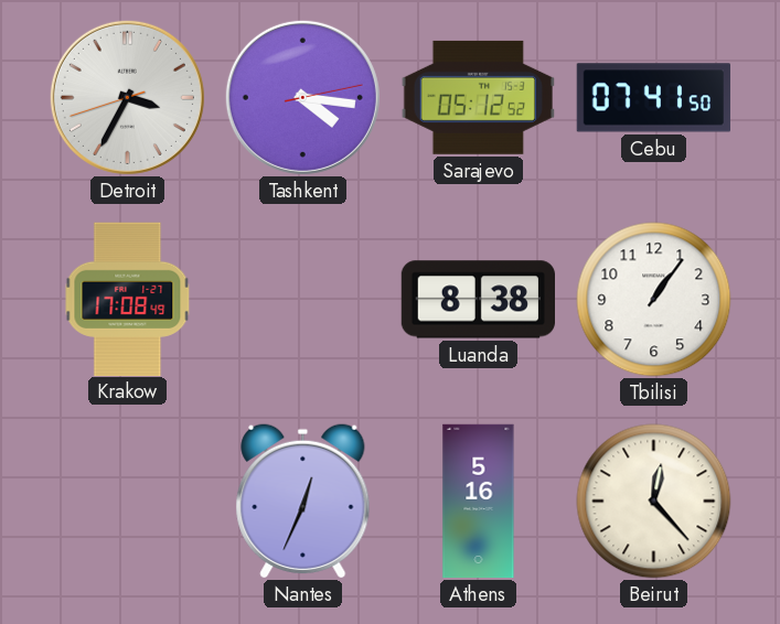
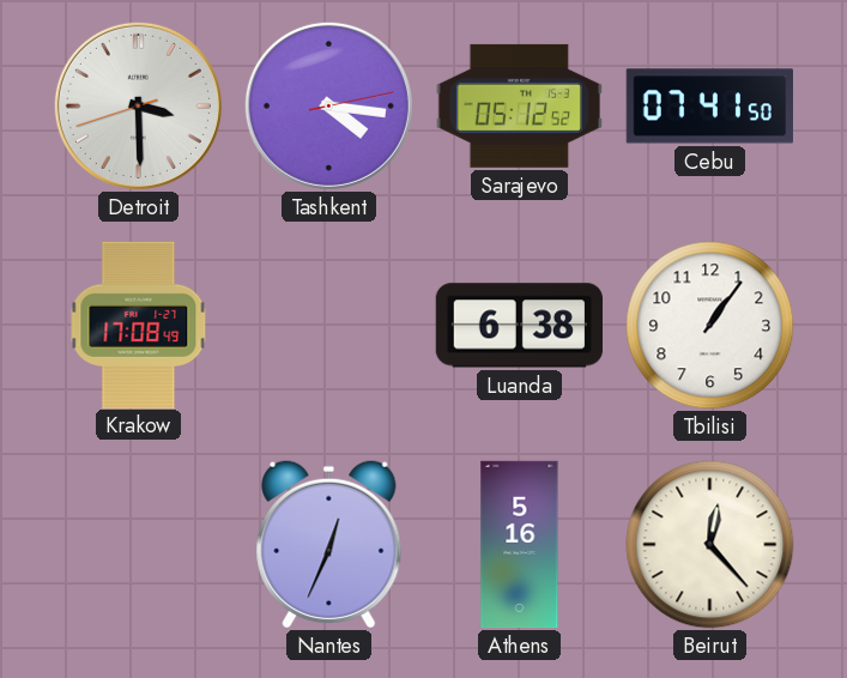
Detroit: 3:34 -> 3:29 (138, 105)
Luanda: 8:38 -> 6:38 (519, 326)
